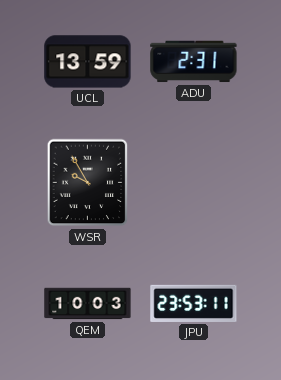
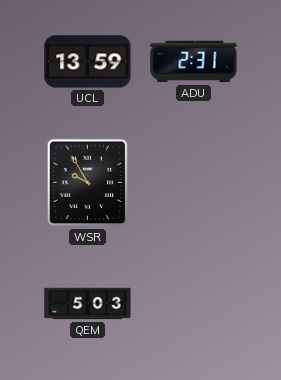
QEM: 10:03 -> 5:03 (88, 304)
JPU: 23:53 -> none (194, 303)
